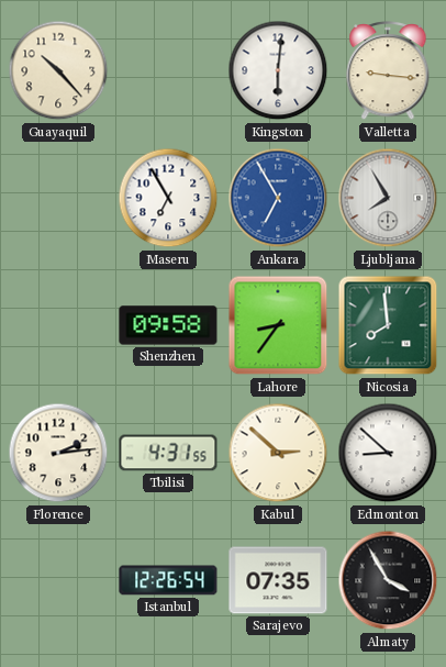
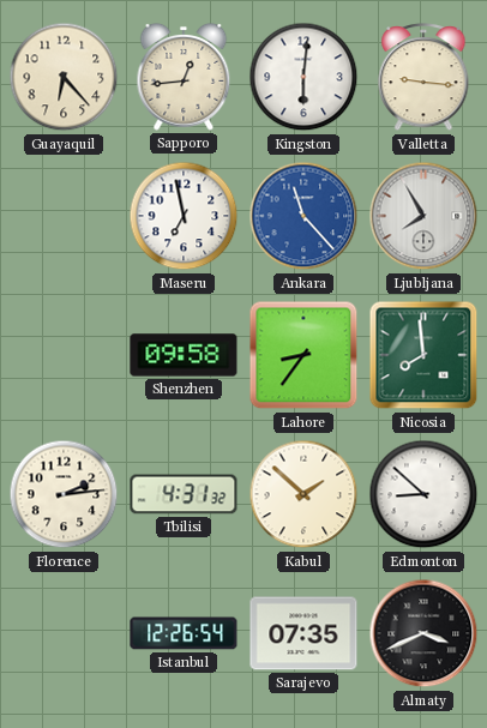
Guayaquil: 10:23 -> 6:23 (64, 77)
Sapporo: none -> 12:44 (184, 78)
Maseru: 6:55 -> 6:58 (184, 216)
Ankara: 6:55 -> 11:23 (303, 216)
Tbilisi: 4:31:55 -> 4:31:32 (184, 494)
Kabul: 2:52 -> 1:52 (303, 494)
Almaty: 3:55 -> 3:41 (423, 633)
